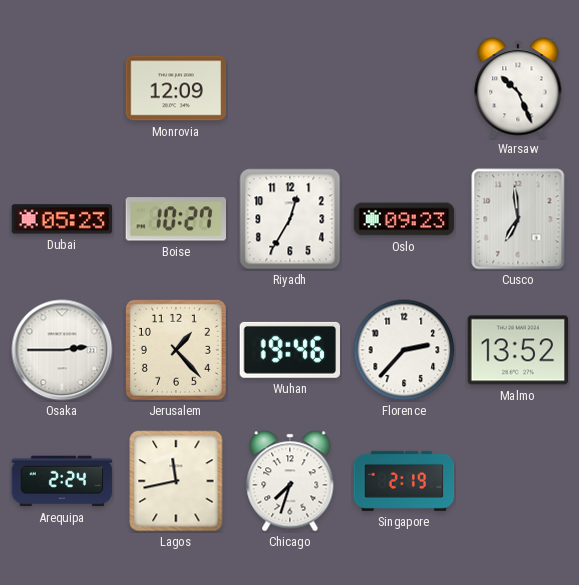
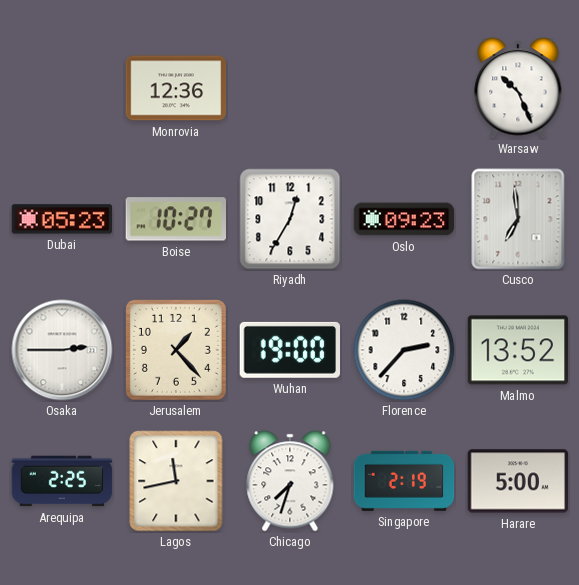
Monrovia: 12:09 -> 12:36 (176, 88)
Wuhan: 19:46 -> 19:00 (290, 350)
Arequipa: 2:24 -> 2:25 (62, 481)
Harare: none -> 5:00 (518, 481)
